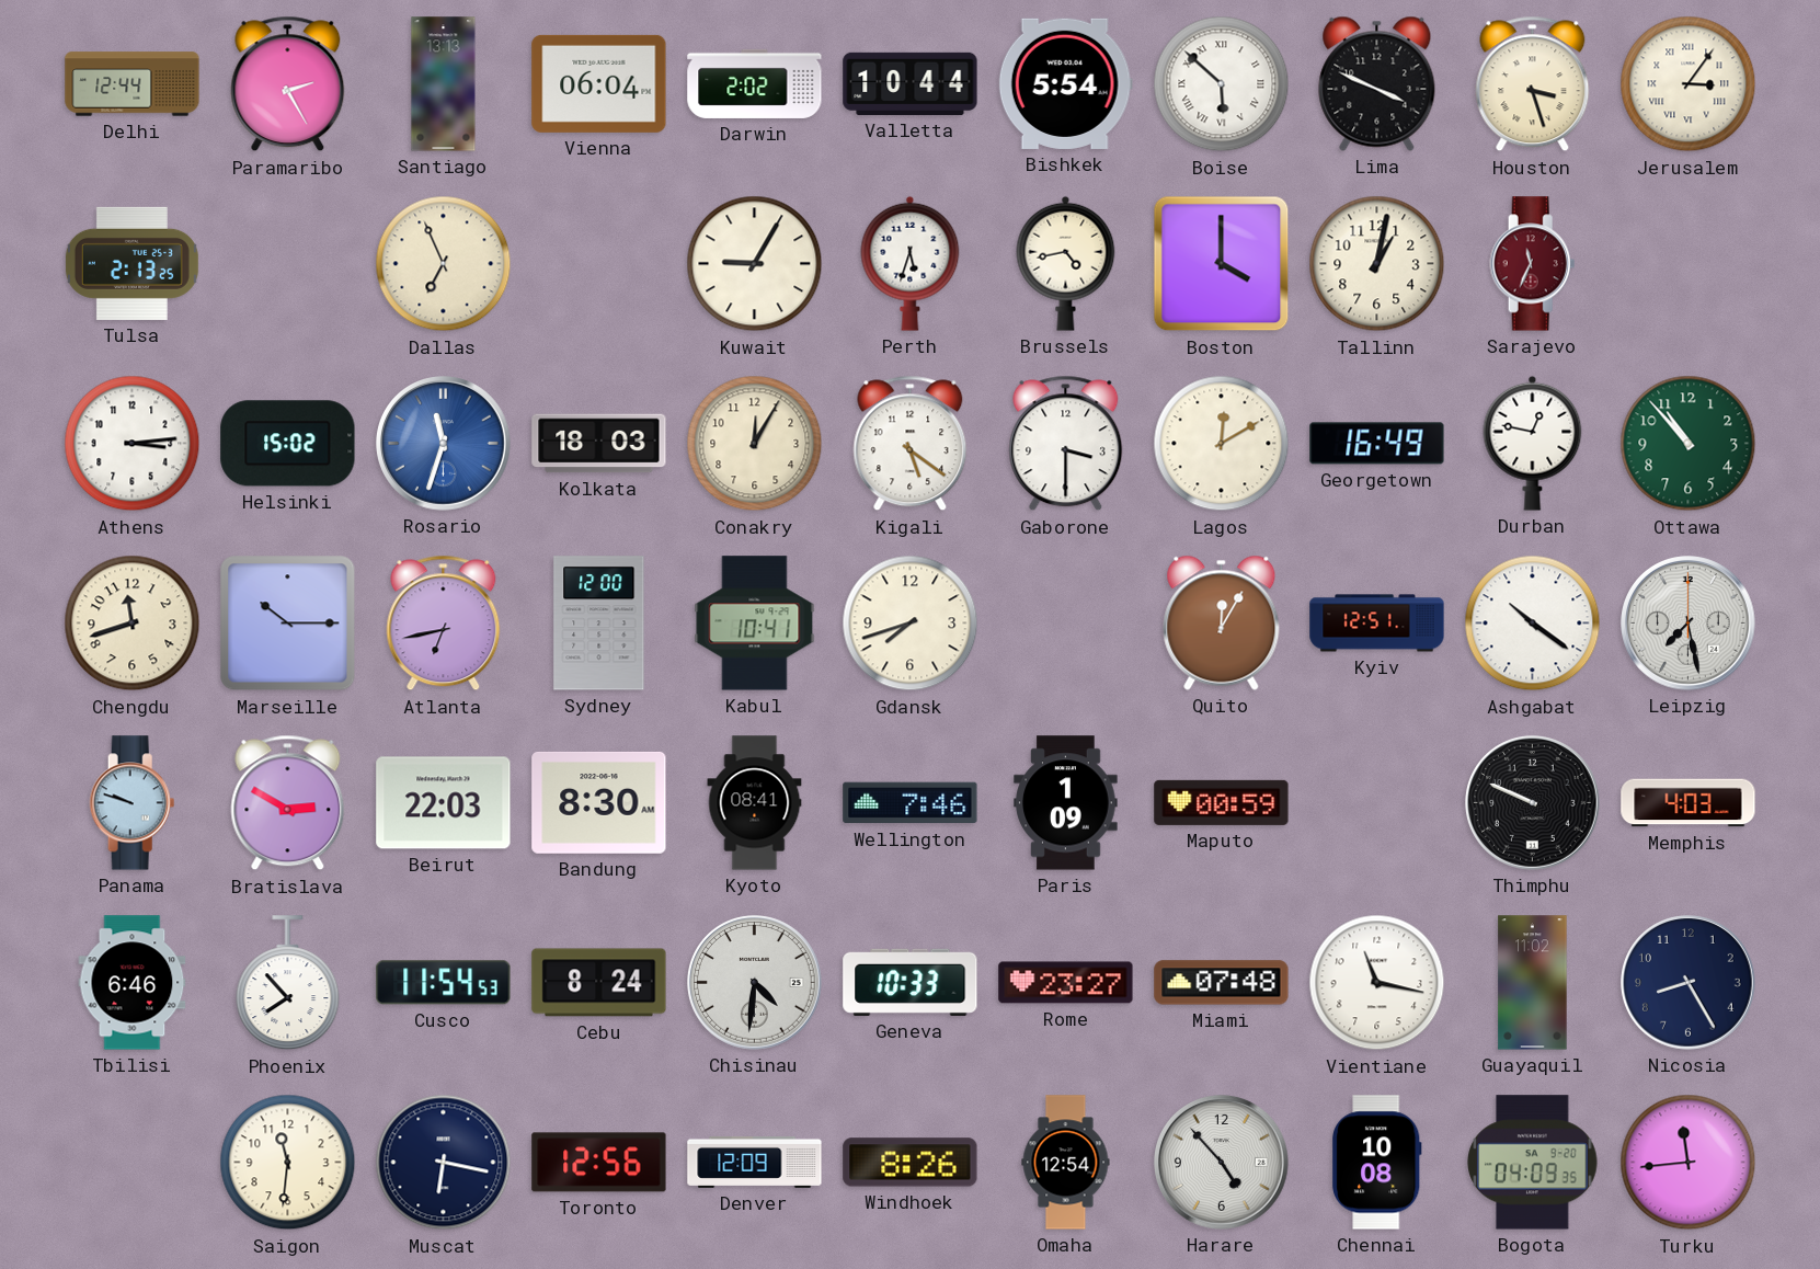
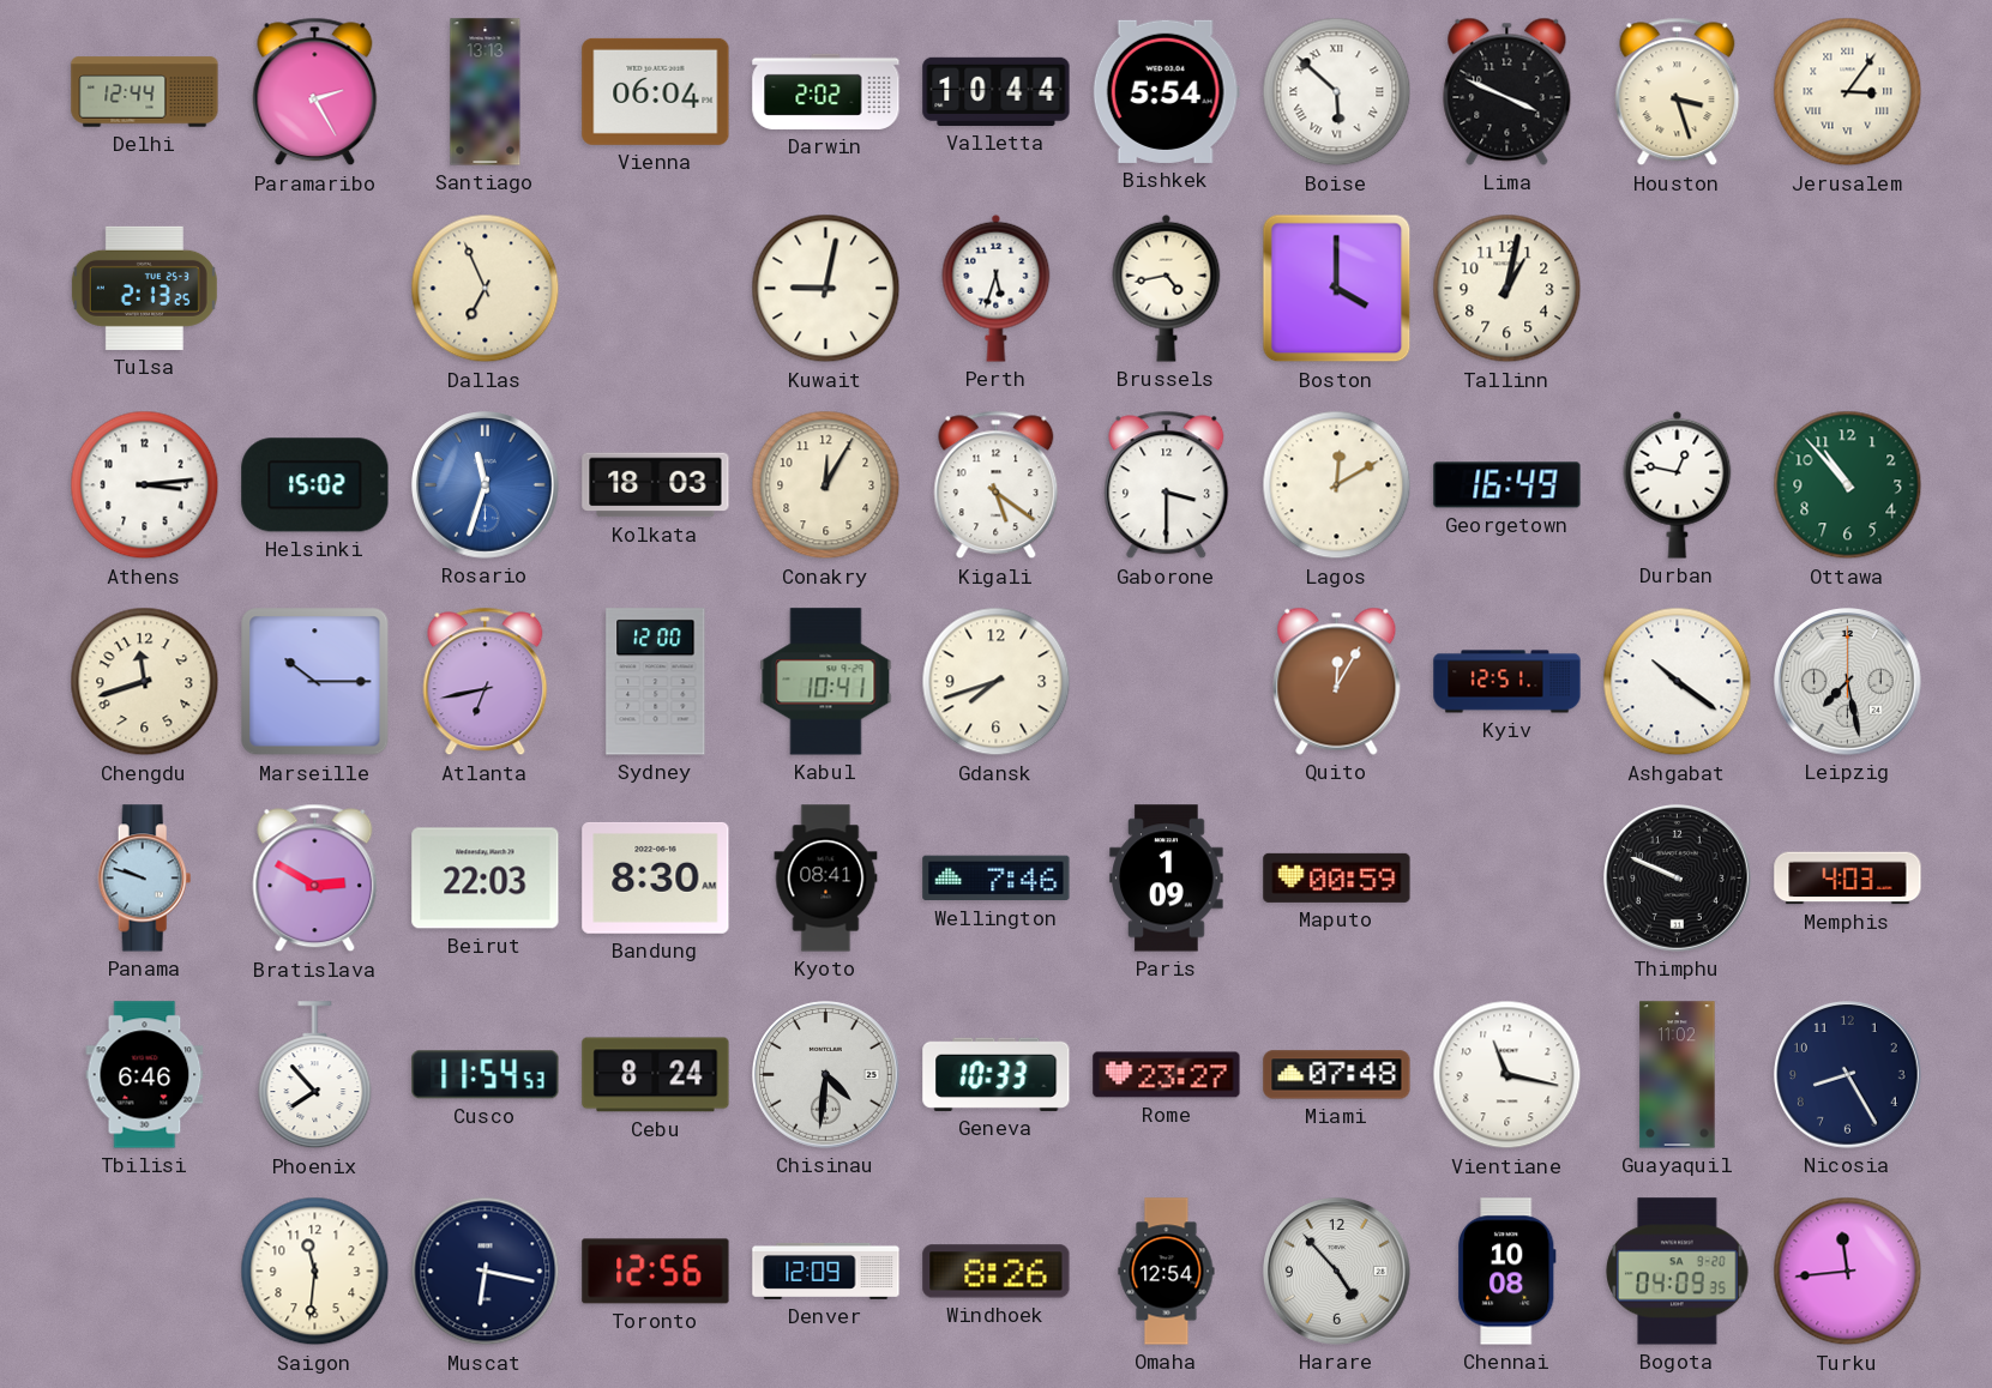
Kuwait: 9:05 -> 9:02 (826, 289)
Sarajevo: 11:34 -> none (1533, 264)
